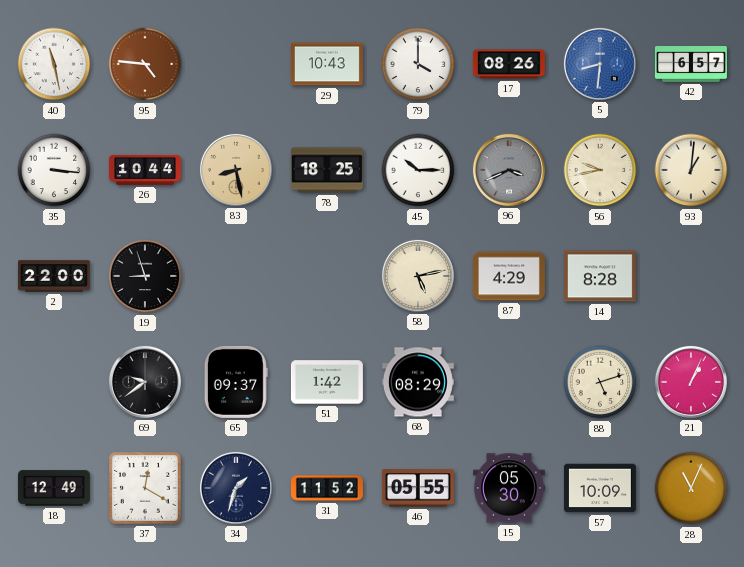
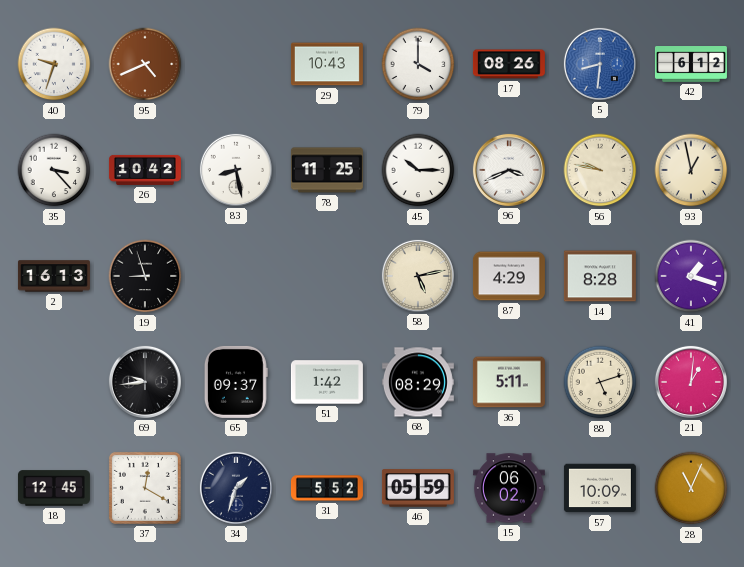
40: 11:28 -> 9:33 (54, 64)
95: 4:46 -> 4:41 (145, 64)
42: 6:57 -> 6:12 (691, 64)
35: 3:16 -> 3:23 (54, 170)
26: 10:44 -> 10:42 (145, 170)
83 dial: champagne -> white (236, 170)
78: 18:25 -> 11:25 (327, 170)
96 dial: grey -> white (509, 170)
56: 9:43 -> 9:47 (600, 170)
93: 1:01 -> 12:58 (691, 170)
2: 22:00 -> 16:13 (54, 276)
41: none -> 1:18 (691, 276)
69: 9:39 -> 9:44 (145, 382)
36: none -> 5:11 (509, 382)
21: 1:04 -> 1:01 (691, 382)
18: 12:49 -> 12:45 (54, 488)
31: 11:52 -> 5:52 (327, 488)
46: 05:55 -> 05:59 (418, 488)
15: 05:30 -> 06:02 (509, 488)
